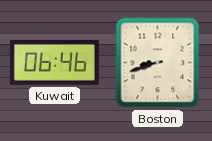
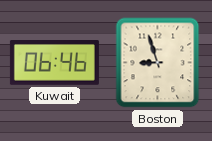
Boston: 8:42 -> 8:57 (158, 63)
